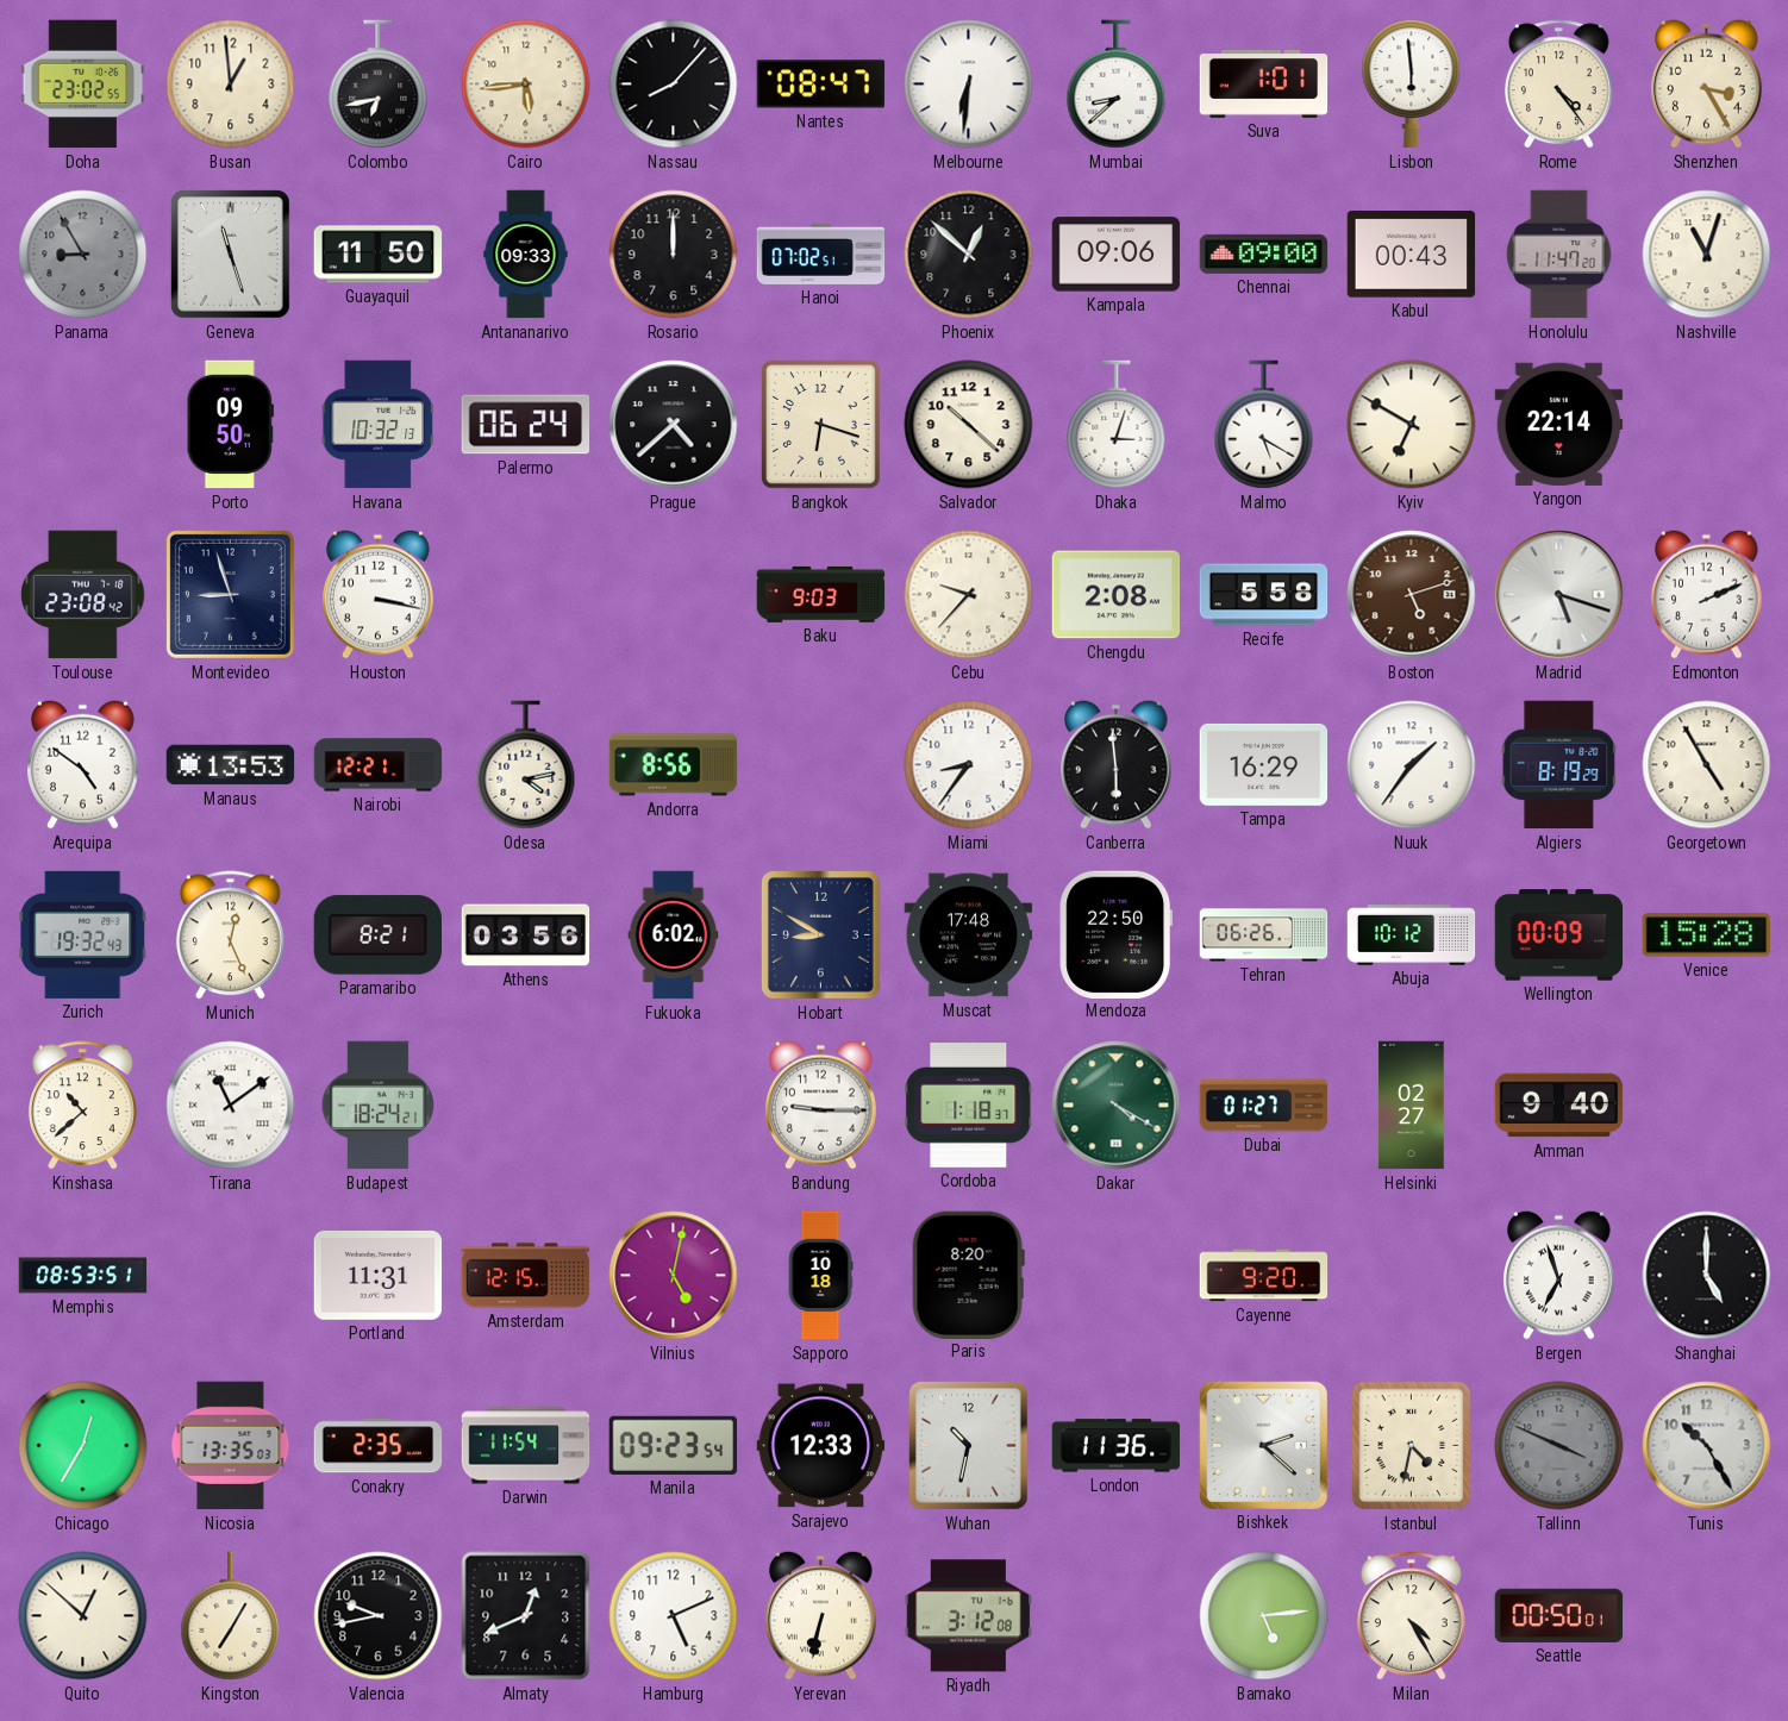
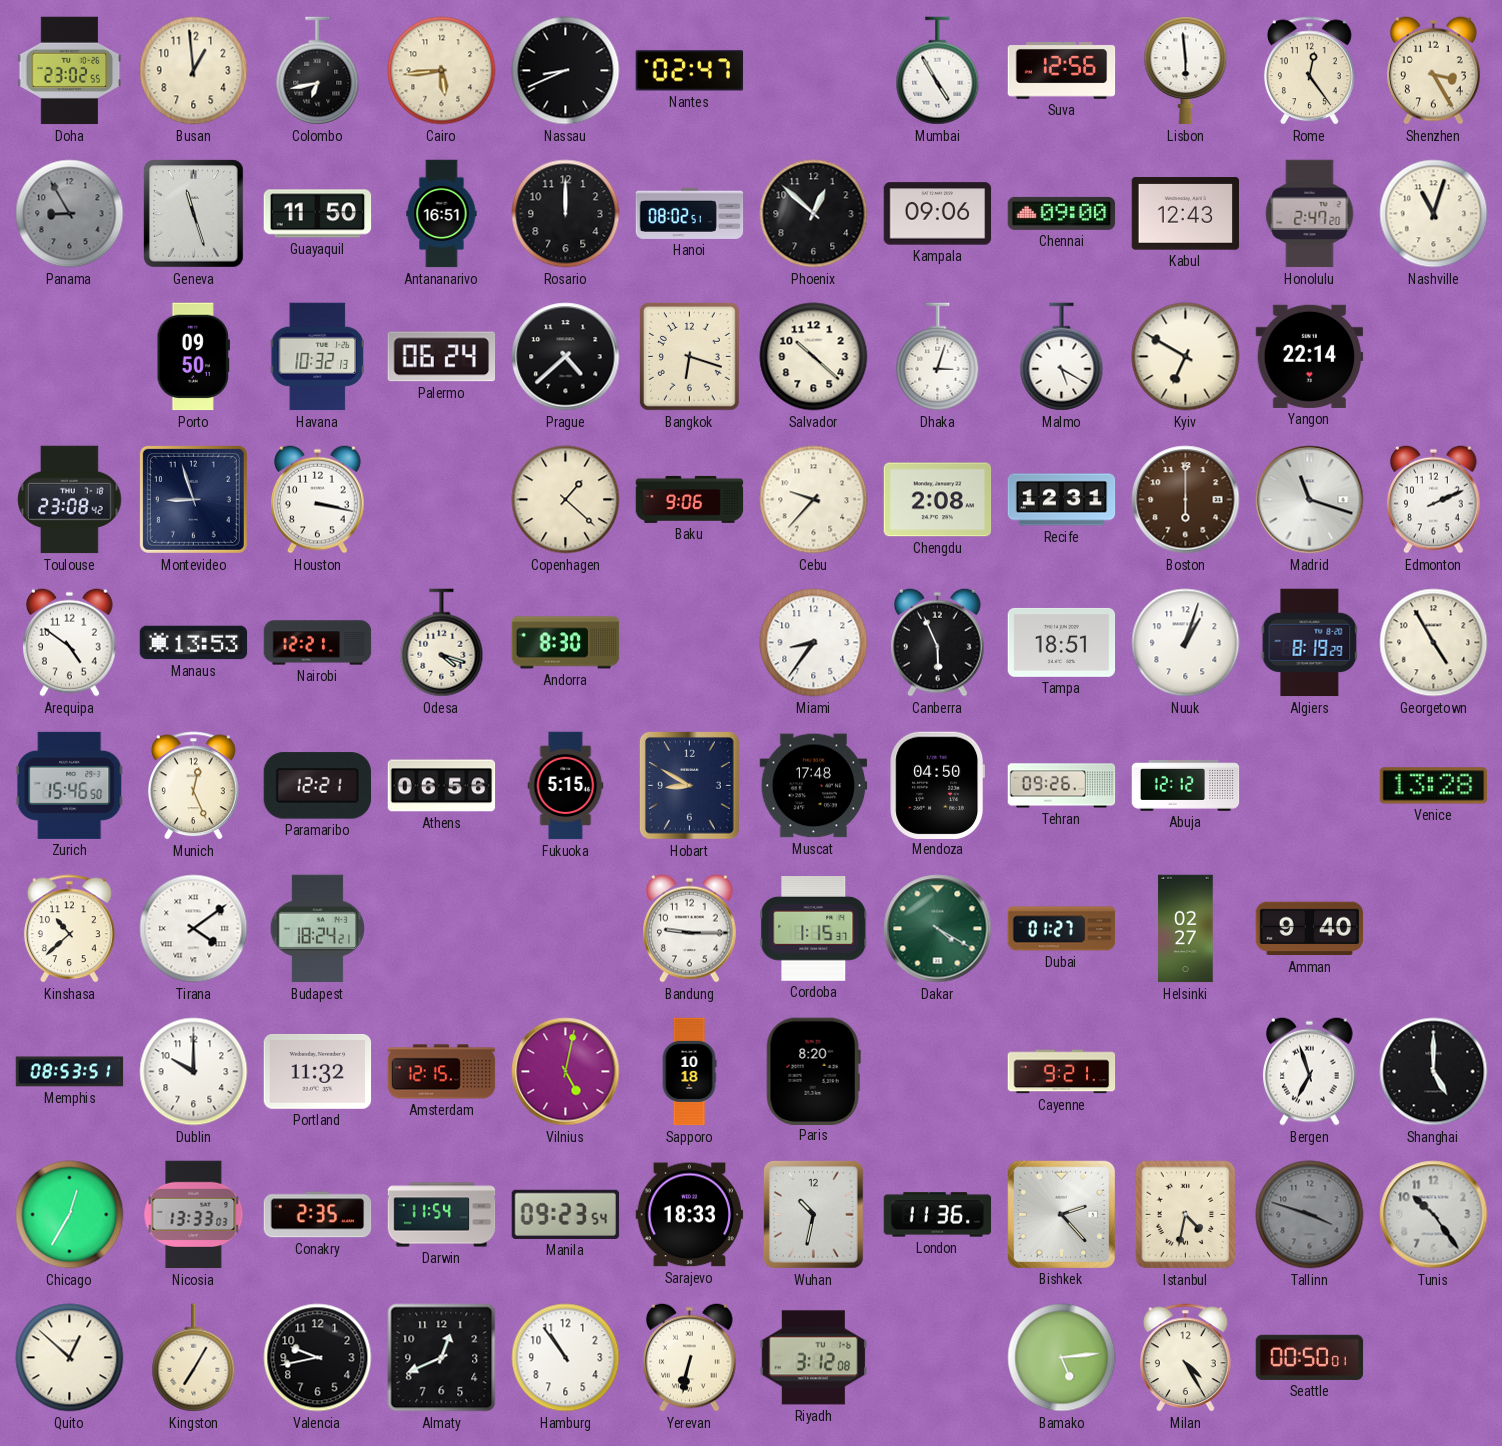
Nassau: 8:07 -> 8:41 (566, 71)
Nantes: 08:47 -> 02:47 (690, 71)
Melbourne: 6:31 -> none (969, 85)
Mumbai: 8:38 -> 4:55 (938, 71)
Suva: 1:01 -> 12:56 (1062, 71)
Rome: 4:24 -> 12:24 (1309, 71)
Antananarivo: 09:33 -> 16:51 (442, 214)
Hanoi: 07:02 -> 08:02 (690, 213)
Kabul: 00:43 -> 12:43 (1186, 214)
Honolulu: 11:47 -> 2:47 (1310, 214)
Copenhagen: none -> 1:22 (566, 500)
Baku: 9:03 -> 9:06 (690, 499)
Recife: 5:58 -> 12:31 (1062, 500)
Boston: 5:12 -> 6:00 (1186, 500)
Madrid: 5:18 -> 11:18 (1310, 500)
Odesa: 4:13 -> 4:18 (442, 643)
Andorra: 8:56 -> 8:30 (566, 643)
Canberra: 5:59 -> 5:56 (938, 642)
Tampa: 16:29 -> 18:51 (1062, 642)
Nuuk: 1:36 -> 1:03 (1186, 643)
Zurich: 19:32 -> 15:46 (70, 785)
Paramaribo: 8:21 -> 12:21 (317, 786)
Athens: 03:56 -> 06:56 (442, 786)
Fukuoka: 6:02 -> 5:15 (566, 786)
Mendoza: 22:50 -> 04:50 (937, 785)
Tehran: 06:26 -> 09:26 (1062, 786)
Abuja: 10:12 -> 12:12 (1186, 786)
Wellington: 00:09 -> none (1559, 935)
Venice: 15:28 -> 13:28 (1434, 786)
Tirana: 11:09 -> 4:09 (194, 929)
Cordoba: 1:18 -> 1:15 (814, 929)
Dublin: none -> 10:00 (194, 1072)
Portland: 11:31 -> 11:32 (318, 1071)
Cayenne: 9:20 -> 9:21 (1062, 1072)
Nicosia: 13:35 -> 13:33 (194, 1215)
Sarajevo: 12:33 -> 18:33 (690, 1215)
Bishkek: 2:22 -> 2:23 (1061, 1214)
Tallinn: 3:49 -> 3:48 (1310, 1215)
Tunis: 10:25 -> 10:24 (1434, 1215)
Hamburg: 5:11 -> 10:54 (566, 1358)
